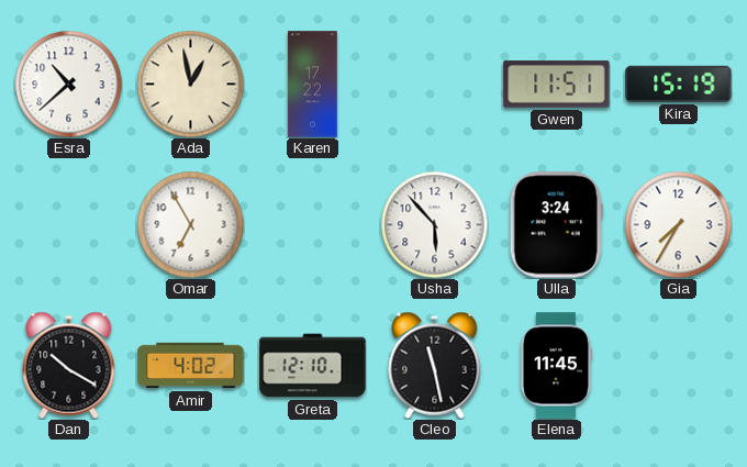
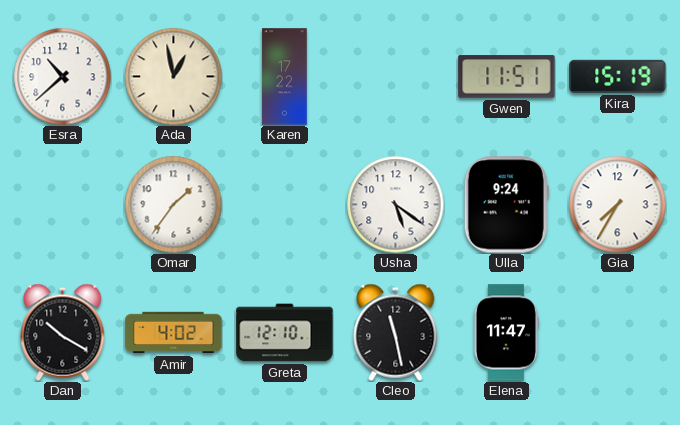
Omar: 6:55 -> 1:36 (173, 204)
Usha: 5:53 -> 5:21 (395, 204)
Ulla: 3:24 -> 9:24 (506, 205)
Elena: 11:45 -> 11:47 (506, 333)
